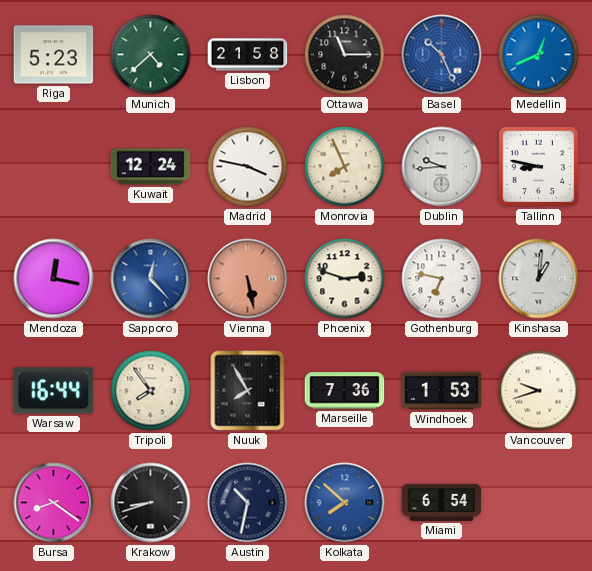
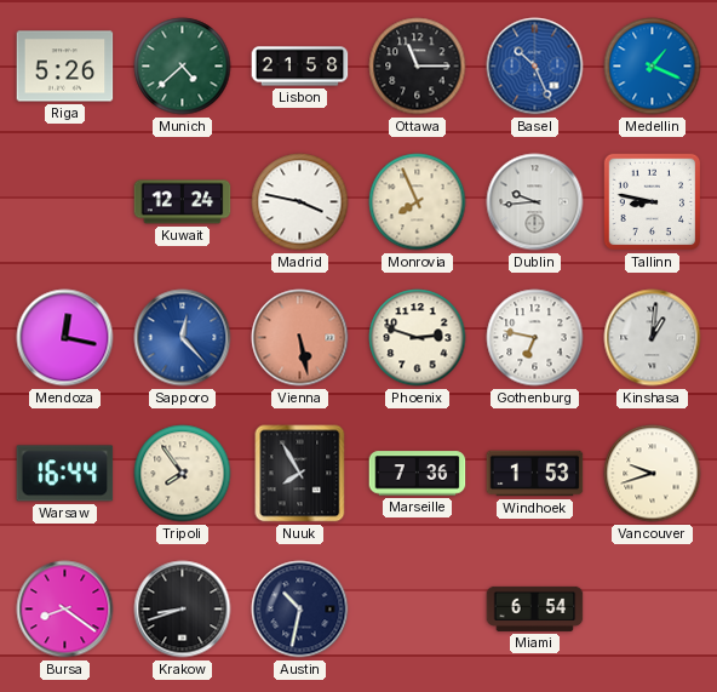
Riga: 5:23 -> 5:26 (65, 67)
Medellin: 12:41 -> 1:19 (653, 67)
Kolkata: 7:52 -> none (345, 503)
